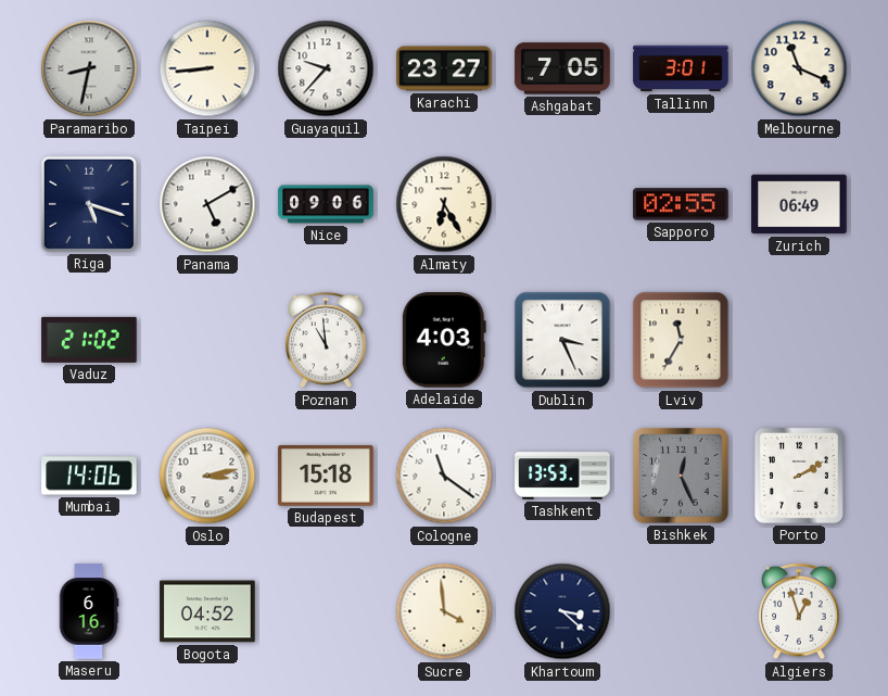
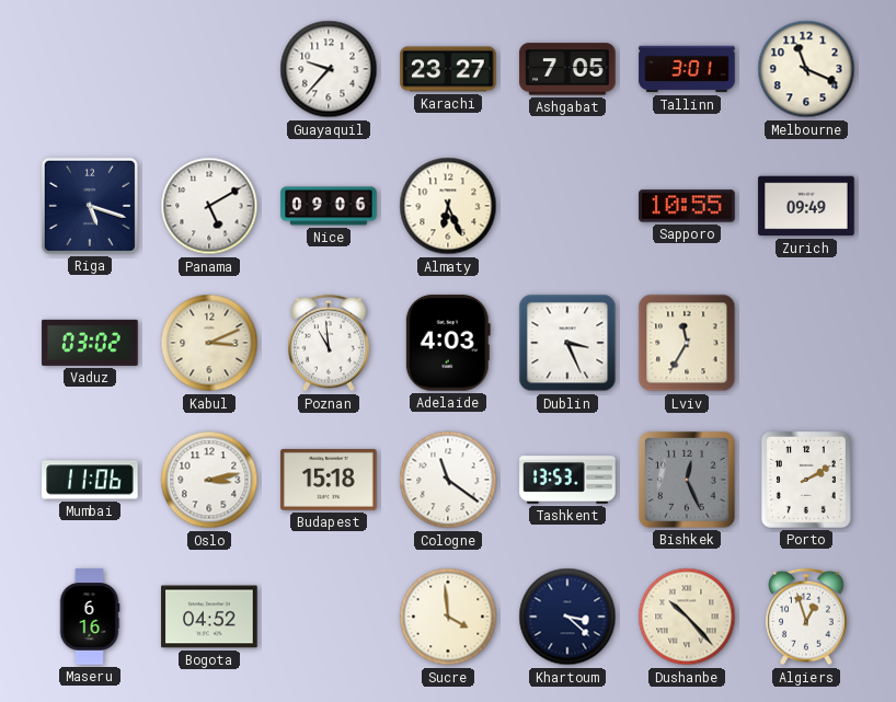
Paramaribo: 8:32 -> none (89, 68)
Taipei: 8:44 -> none (207, 68)
Almaty: 6:25 -> 6:26 (448, 206)
Sapporo: 02:55 -> 10:55 (687, 206)
Zurich: 06:49 -> 09:49 (806, 206)
Vaduz: 21:02 -> 03:02 (90, 343)
Kabul: none -> 3:11 (209, 343)
Mumbai: 14:06 -> 11:06 (90, 480)
Dushanbe: none -> 10:23 (687, 617)
